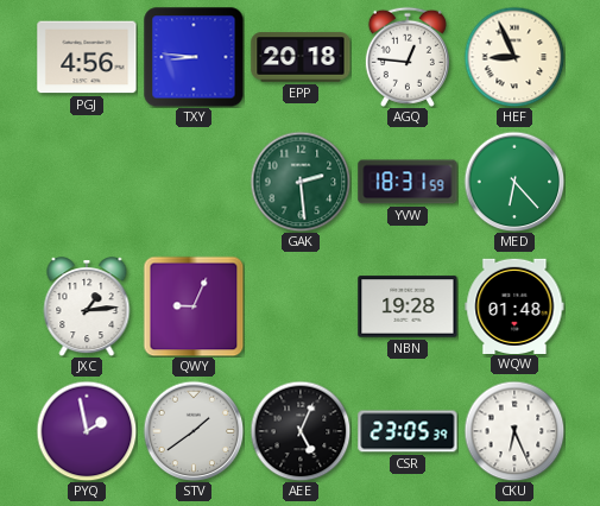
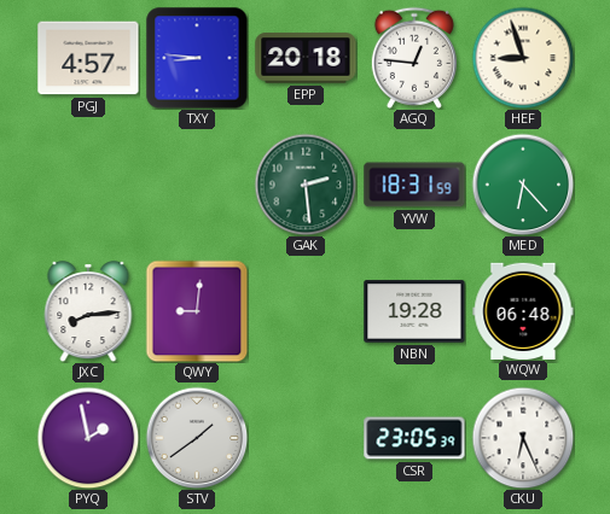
PGJ: 4:56 -> 4:57 (88, 58)
HEF: 8:56 -> 8:57 (523, 58)
JXC: 1:14 -> 8:14 (88, 311)
QWY: 9:04 -> 9:01 (197, 311)
WQW: 01:48 -> 06:48 (523, 310)
AEE: 5:04 -> none (301, 431)
